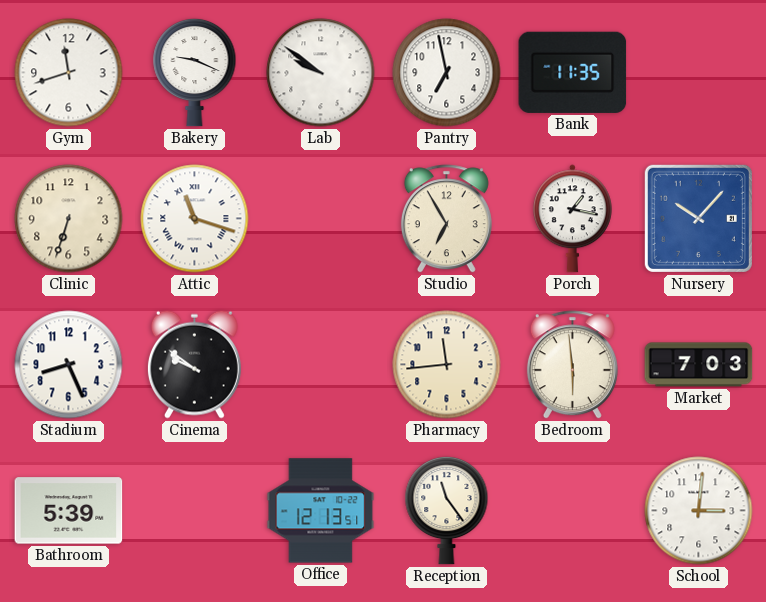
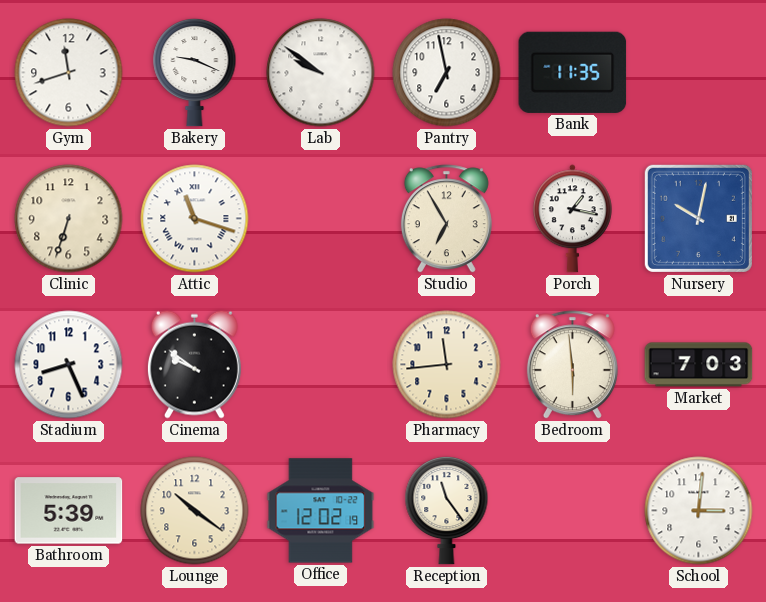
Nursery: 10:07 -> 10:02 (698, 218)
Lounge: none -> 10:21 (195, 511)
Office: 12:13 -> 12:02 (321, 511)
